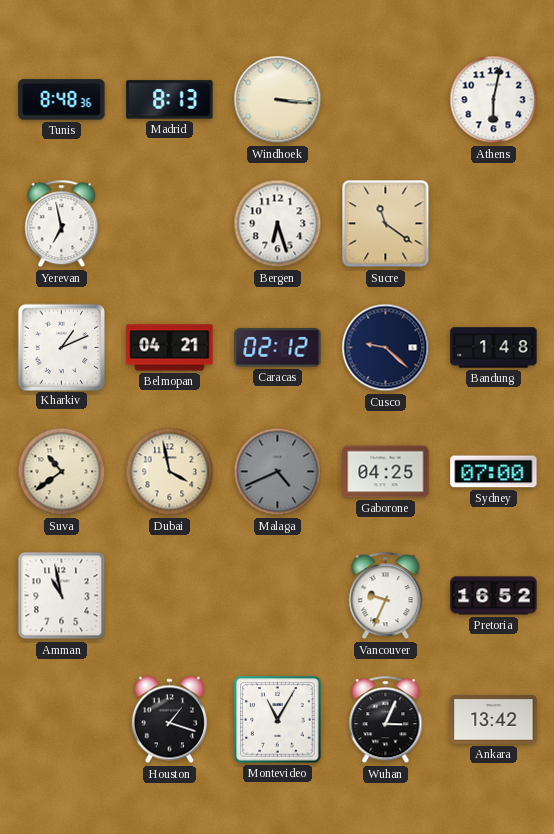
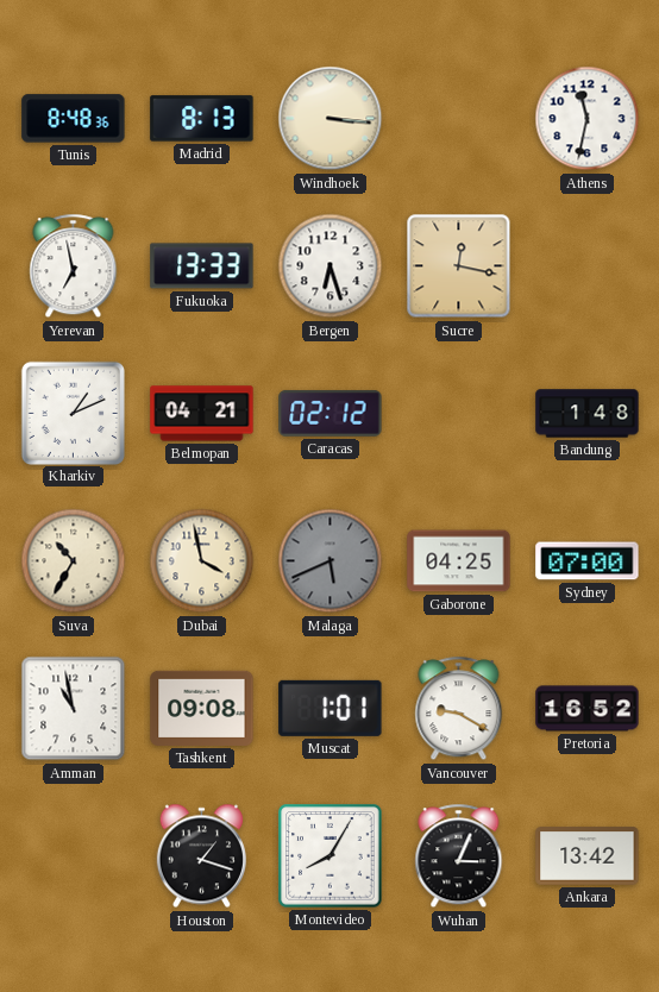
Athens: 6:02 -> 11:32 (588, 119)
Fukuoka: none -> 13:33 (202, 266)
Sucre: 11:21 -> 12:17 (459, 266)
Cusco: 9:22 -> none (386, 348)
Suva: 10:39 -> 10:35 (74, 561)
Malaga: 4:41 -> 5:41 (331, 561)
Tashkent: none -> 09:08 (202, 708)
Muscat: none -> 1:01 (331, 708)
Vancouver: 9:34 -> 9:20 (459, 709)
Montevideo: 11:05 -> 8:05 (331, 856)
